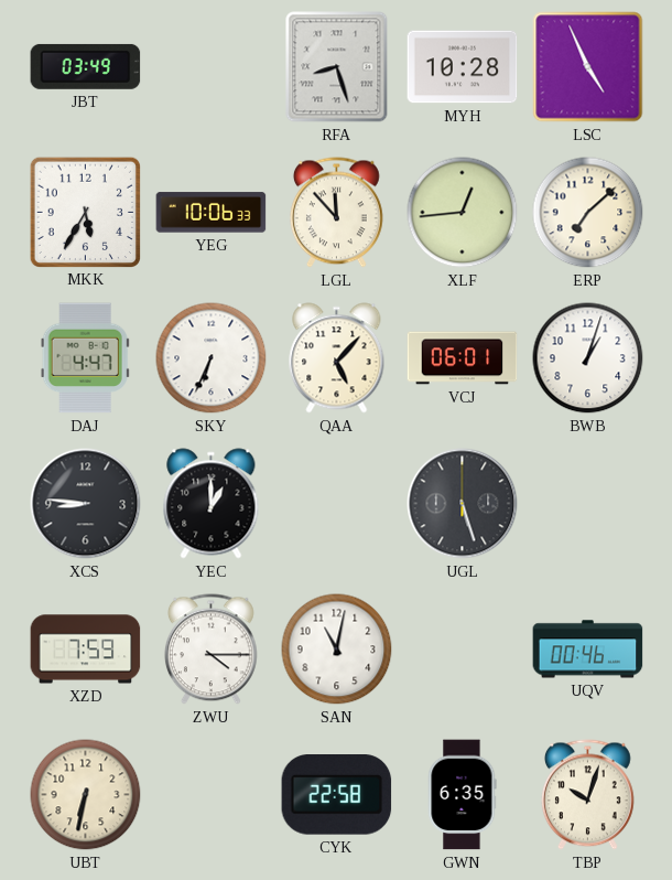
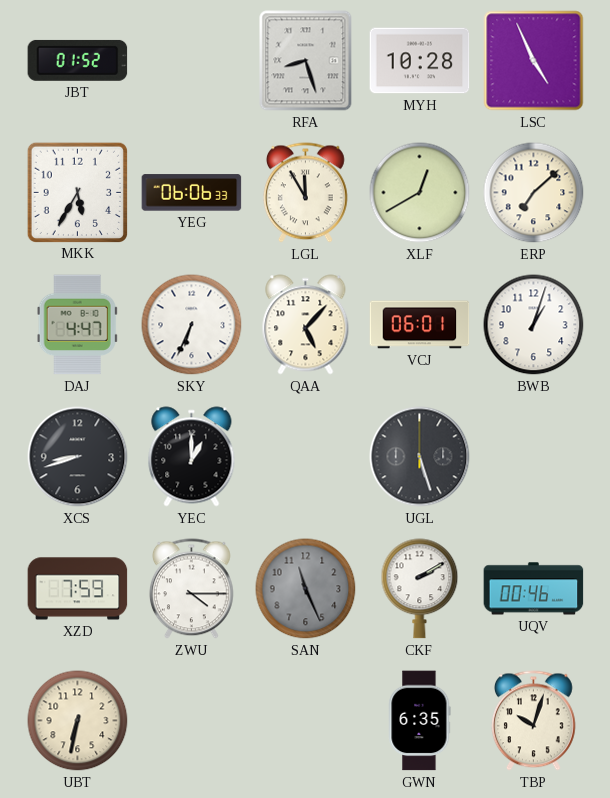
JBT: 03:49 -> 01:52 (78, 60)
YEG: 10:06 -> 06:06 (192, 193)
LGL: 11:53 -> 11:55 (305, 193)
XLF: 12:44 -> 12:40 (420, 193)
XCS: 8:46 -> 8:42 (78, 457)
SAN: 11:02 -> 11:26 (306, 589)
SAN dial: white -> grey (306, 589)
CKF: none -> 2:10 (420, 589)
CYK: 22:58 -> none (337, 795)
